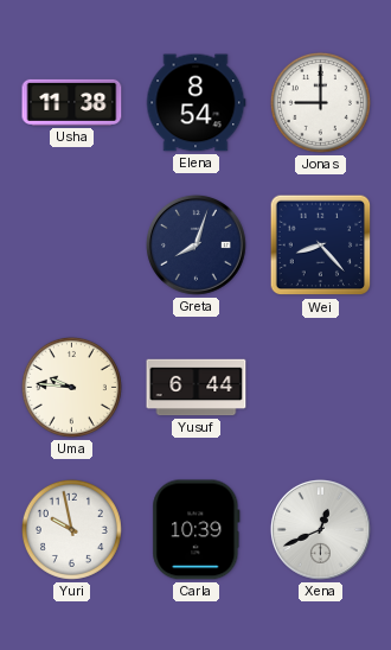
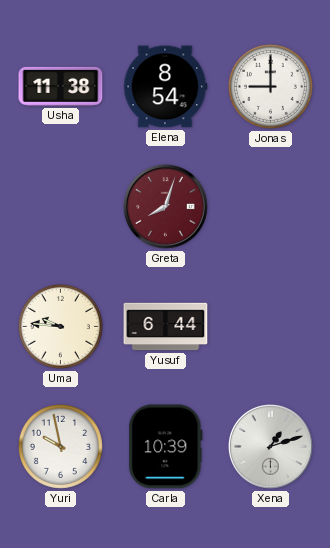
Greta dial: navy -> burgundy (166, 206)
Wei: 8:23 -> none (321, 246)
Xena: 12:41 -> 1:12 (271, 446)
